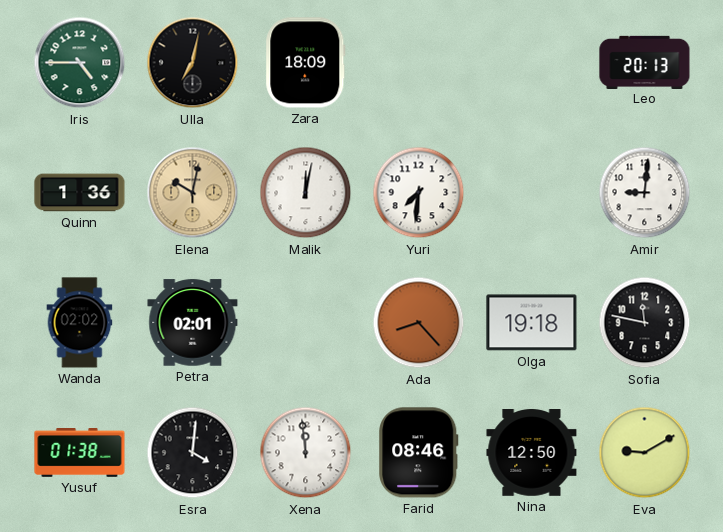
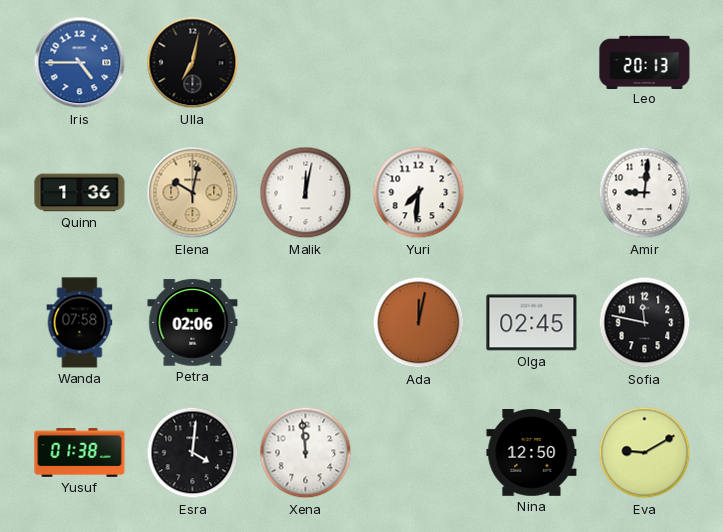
Iris dial: green -> blue (80, 63)
Zara: 18:09 -> none (306, 63)
Wanda: 02:02 -> 07:58 (80, 323)
Petra: 02:01 -> 02:06 (193, 323)
Ada: 8:23 -> 12:02 (419, 323)
Olga: 19:18 -> 02:45 (532, 323)
Farid: 08:46 -> none (419, 453)
